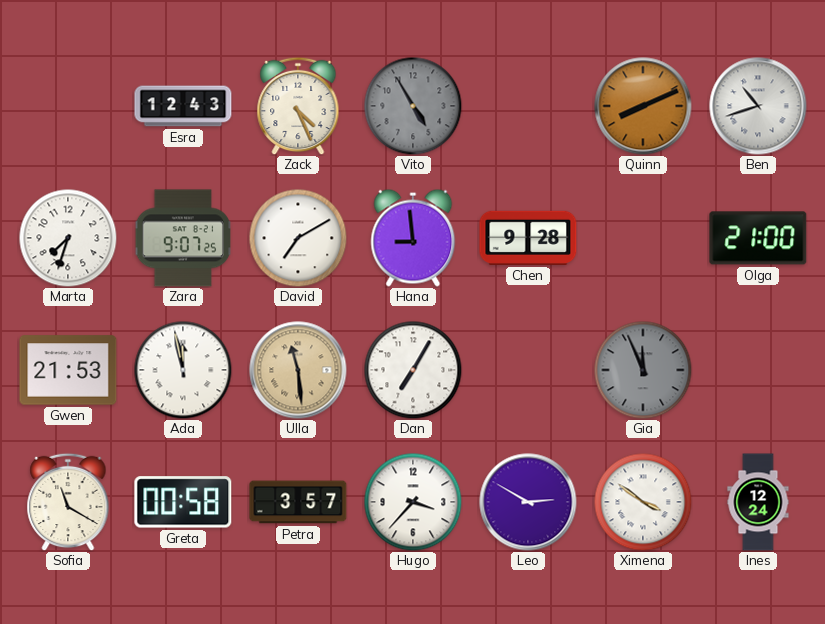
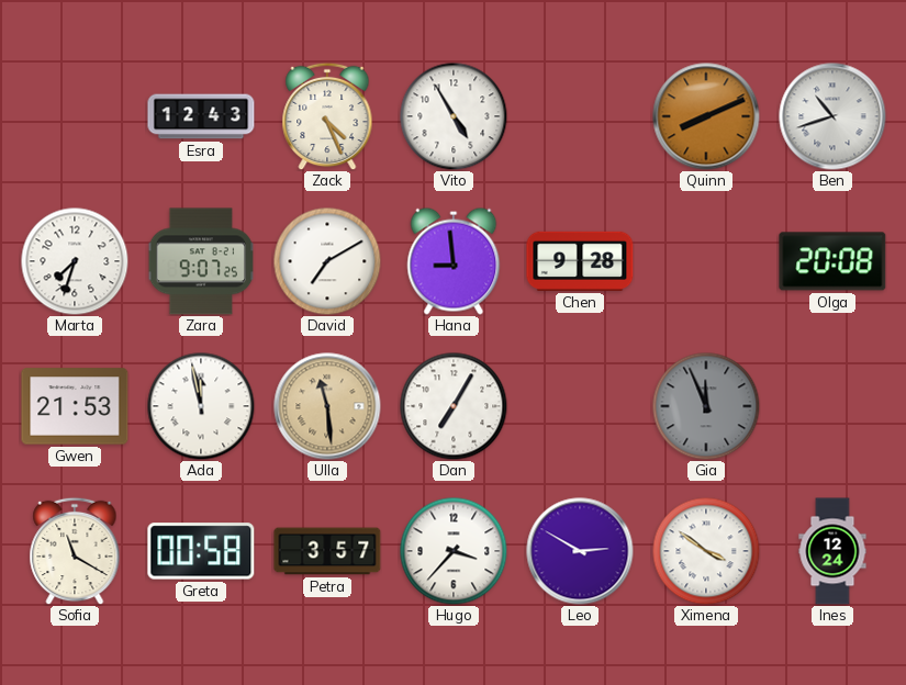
Vito dial: grey -> white (454, 116)
Olga: 21:00 -> 20:08 (832, 261)
